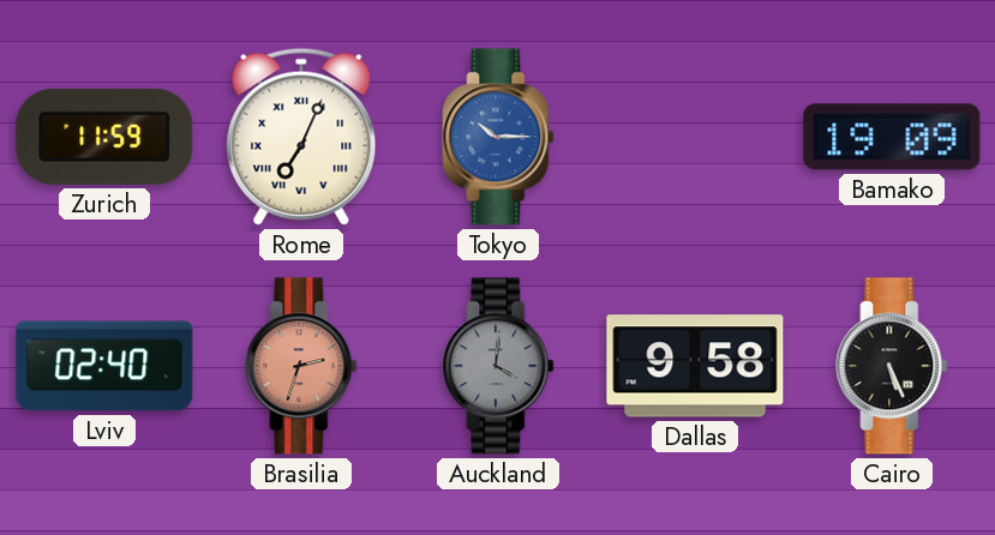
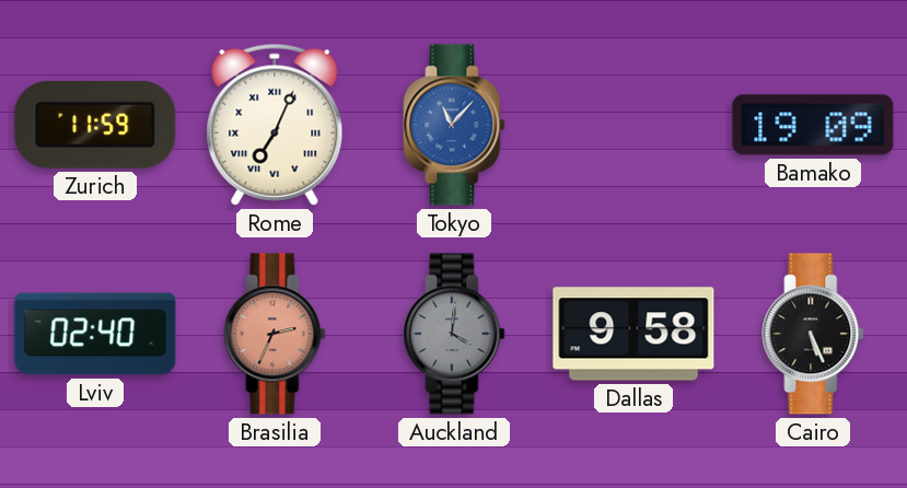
Tokyo: 10:15 -> 11:07 (454, 125)
Brasilia: 2:33 -> 2:34 (275, 334)
